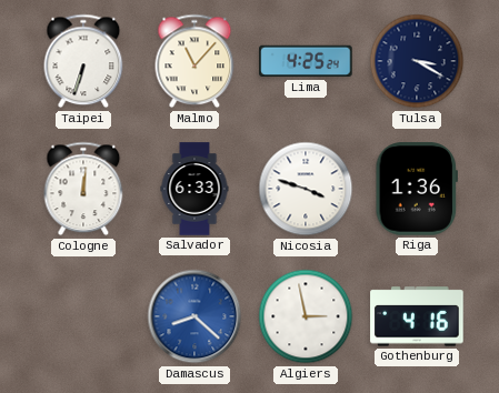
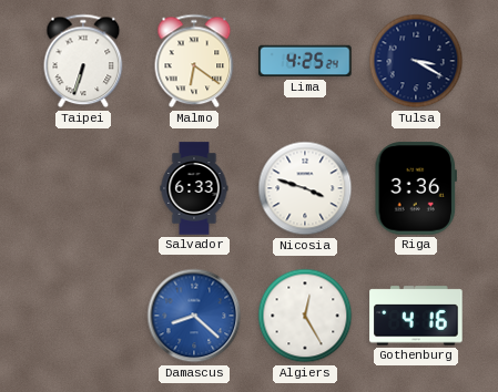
Malmo: 11:07 -> 6:21 (194, 61)
Cologne: 12:01 -> none (83, 189)
Riga: 1:36 -> 3:36 (416, 188)
Algiers: 2:58 -> 12:25 (305, 316)
